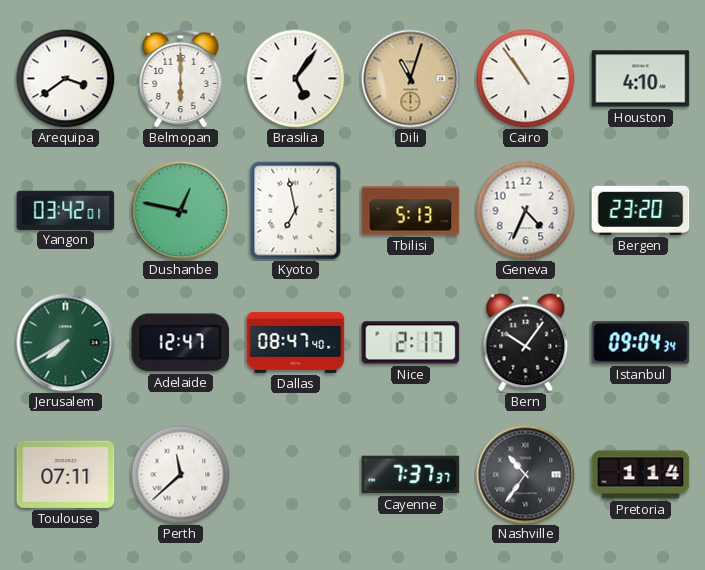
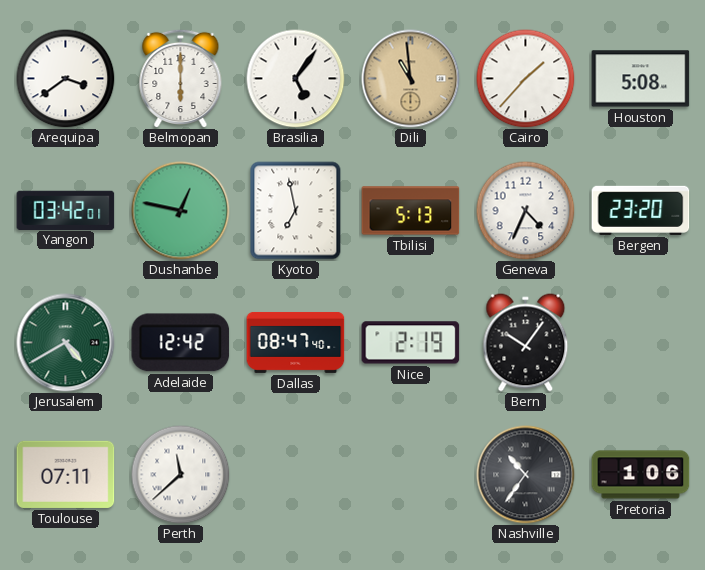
Dili: 11:03 -> 10:59 (411, 79)
Cairo: 10:54 -> 1:37 (526, 79)
Houston: 4:10 -> 5:08 (641, 79)
Jerusalem: 7:40 -> 4:40 (66, 343)
Adelaide: 12:47 -> 12:42 (181, 343)
Nice: 2:17 -> 2:19 (411, 343)
Istanbul: 09:04 -> none (641, 343)
Cayenne: 7:37 -> none (411, 475)
Pretoria: 1:14 -> 1:06 (641, 475)
